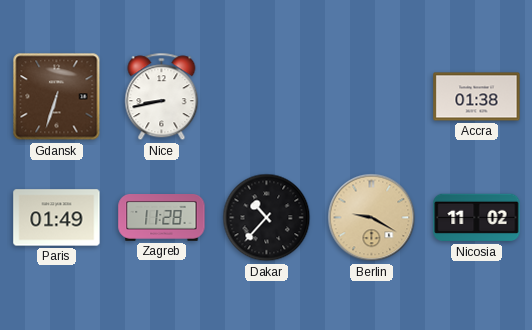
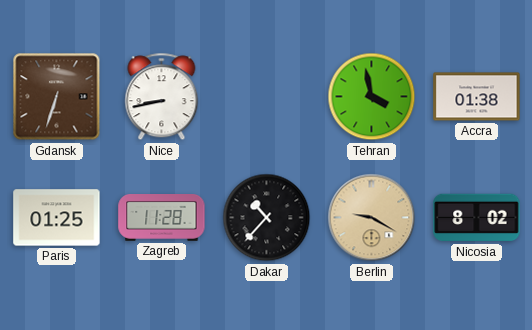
Tehran: none -> 3:58 (372, 97)
Paris: 01:49 -> 01:25 (57, 218)
Nicosia: 11:02 -> 8:02 (477, 218)
